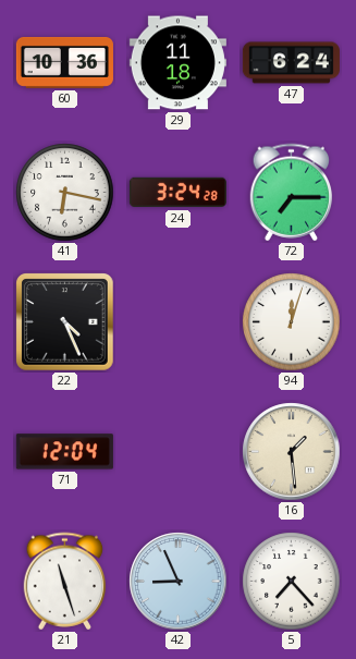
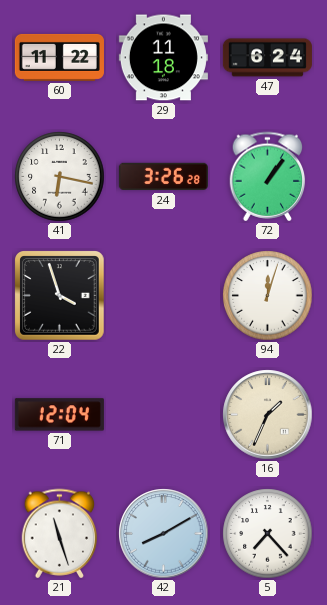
60: 10:36 -> 11:22 (59, 57)
24: 3:24 -> 3:26 (163, 177)
72: 7:15 -> 1:06 (268, 177)
22: 4:26 -> 3:57 (60, 296)
16: 1:29 -> 1:34 (268, 415)
42: 8:56 -> 8:10 (164, 534)
